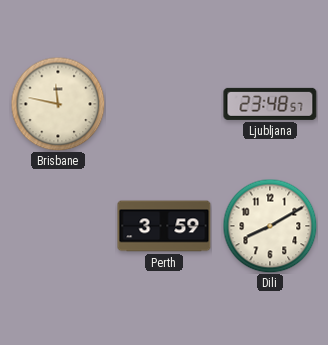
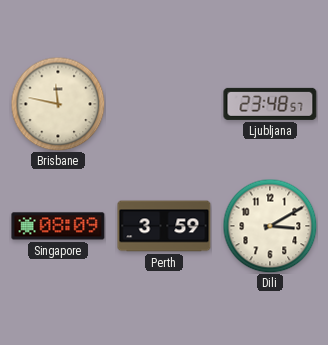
Singapore: none -> 08:09 (58, 226)
Dili: 8:10 -> 3:10 (270, 226)
